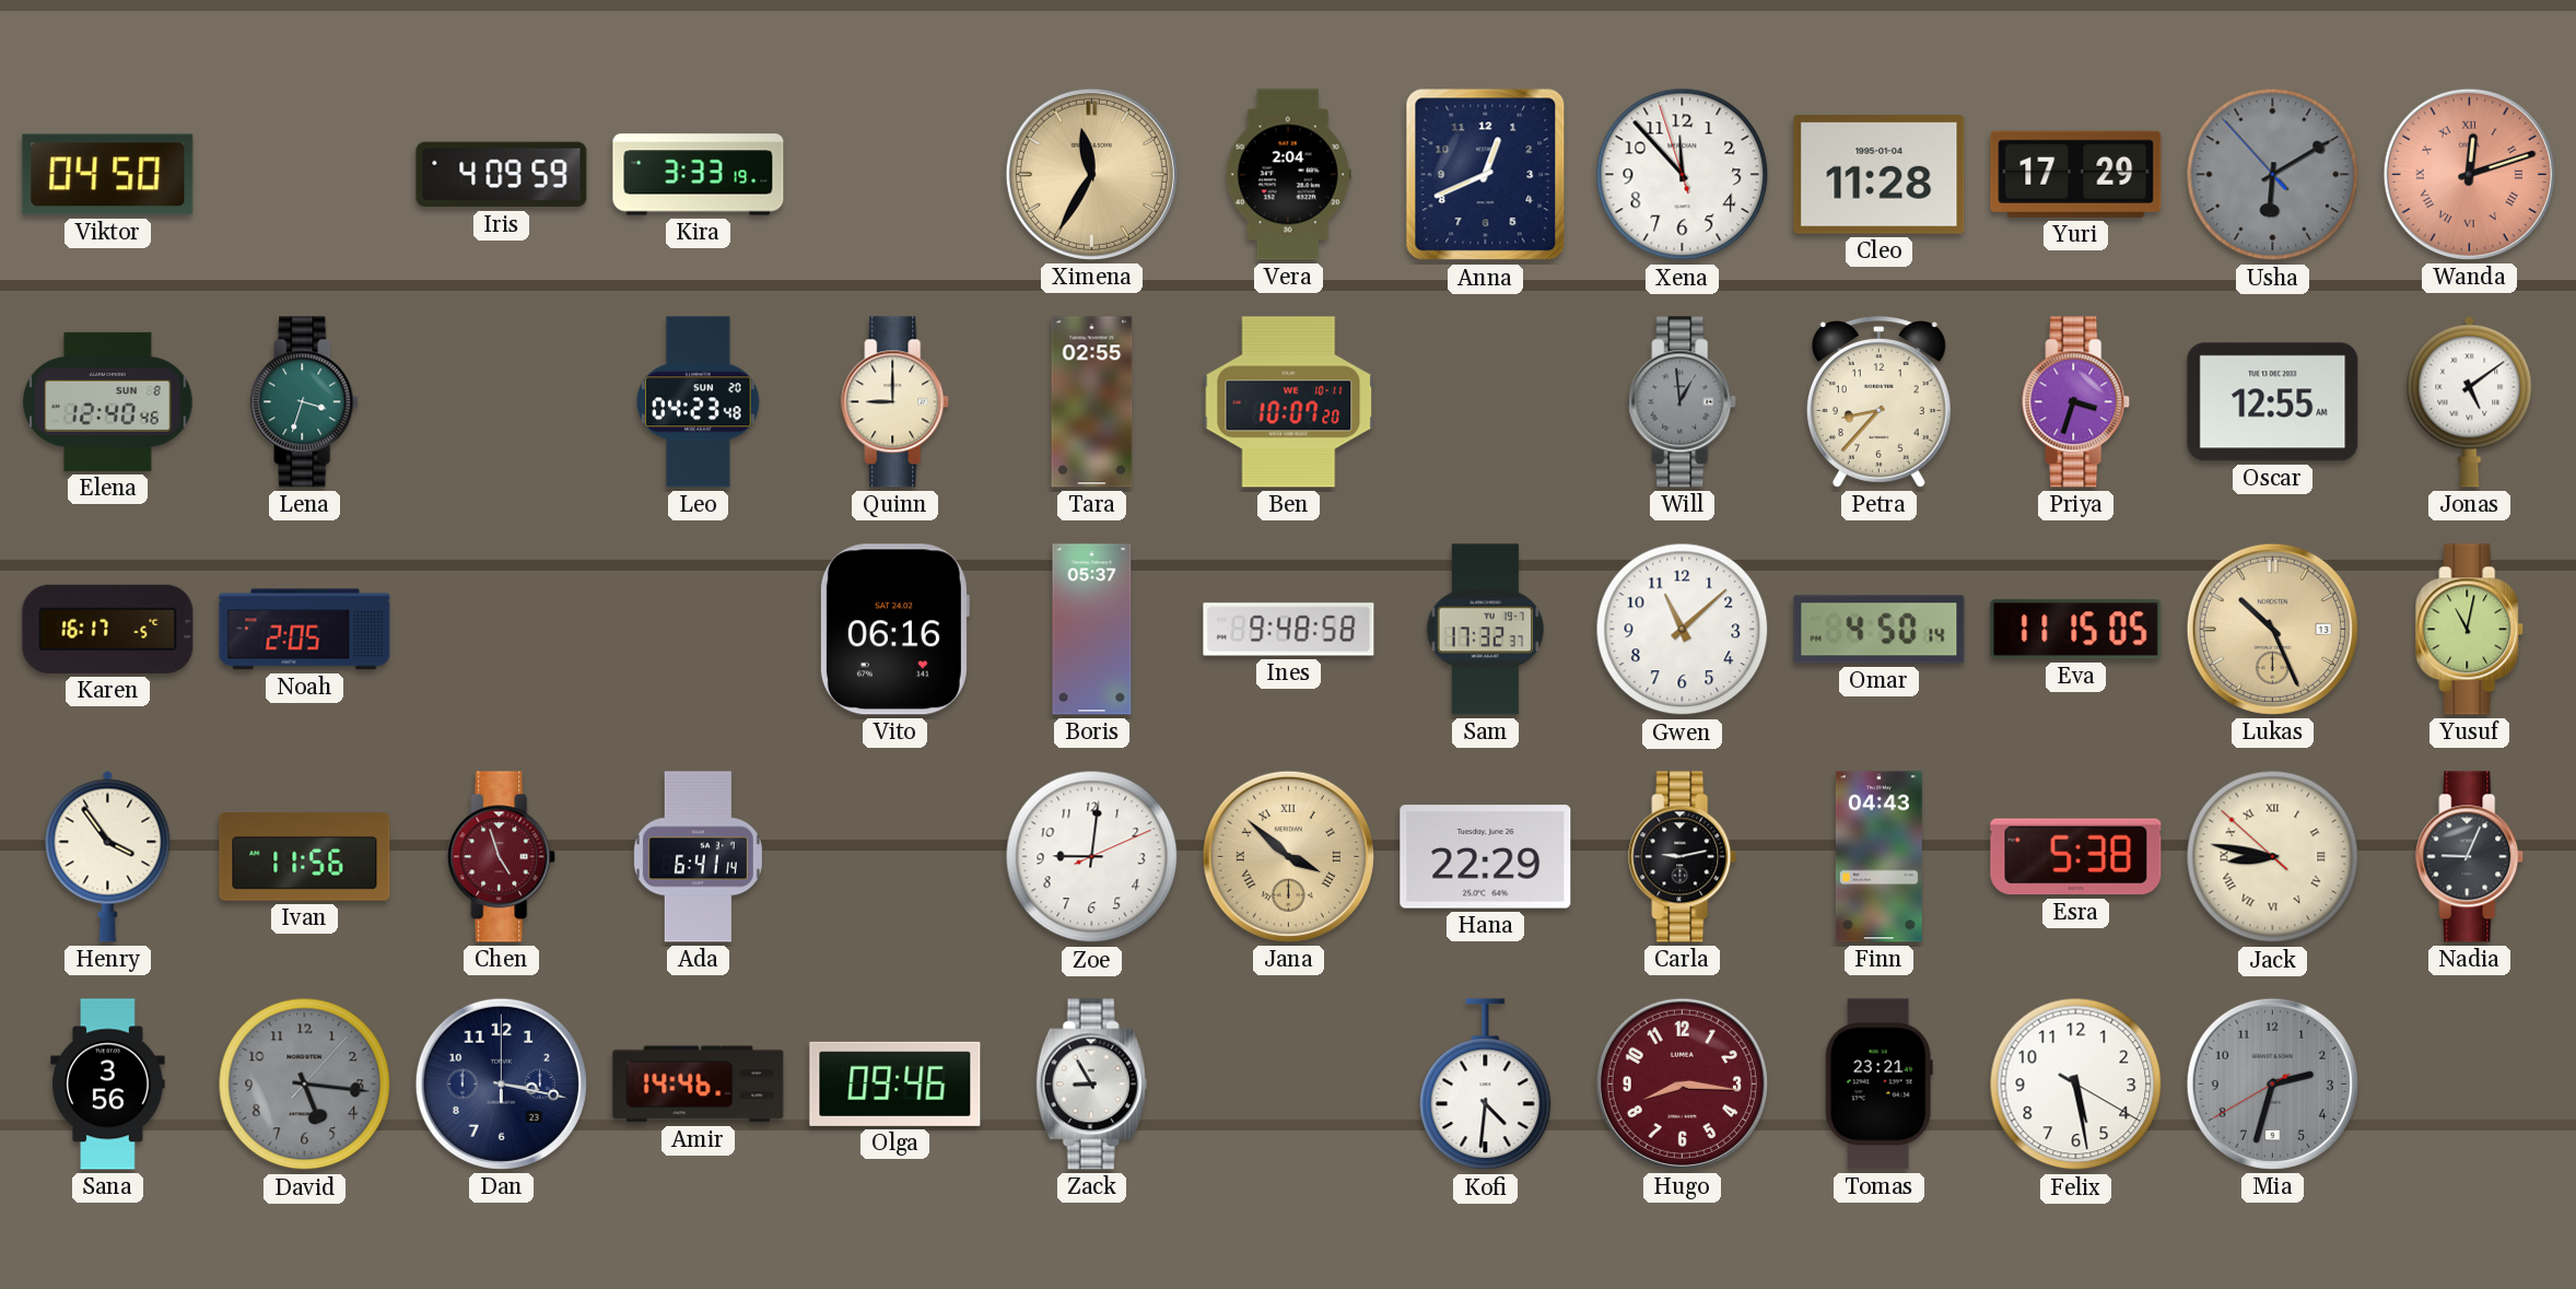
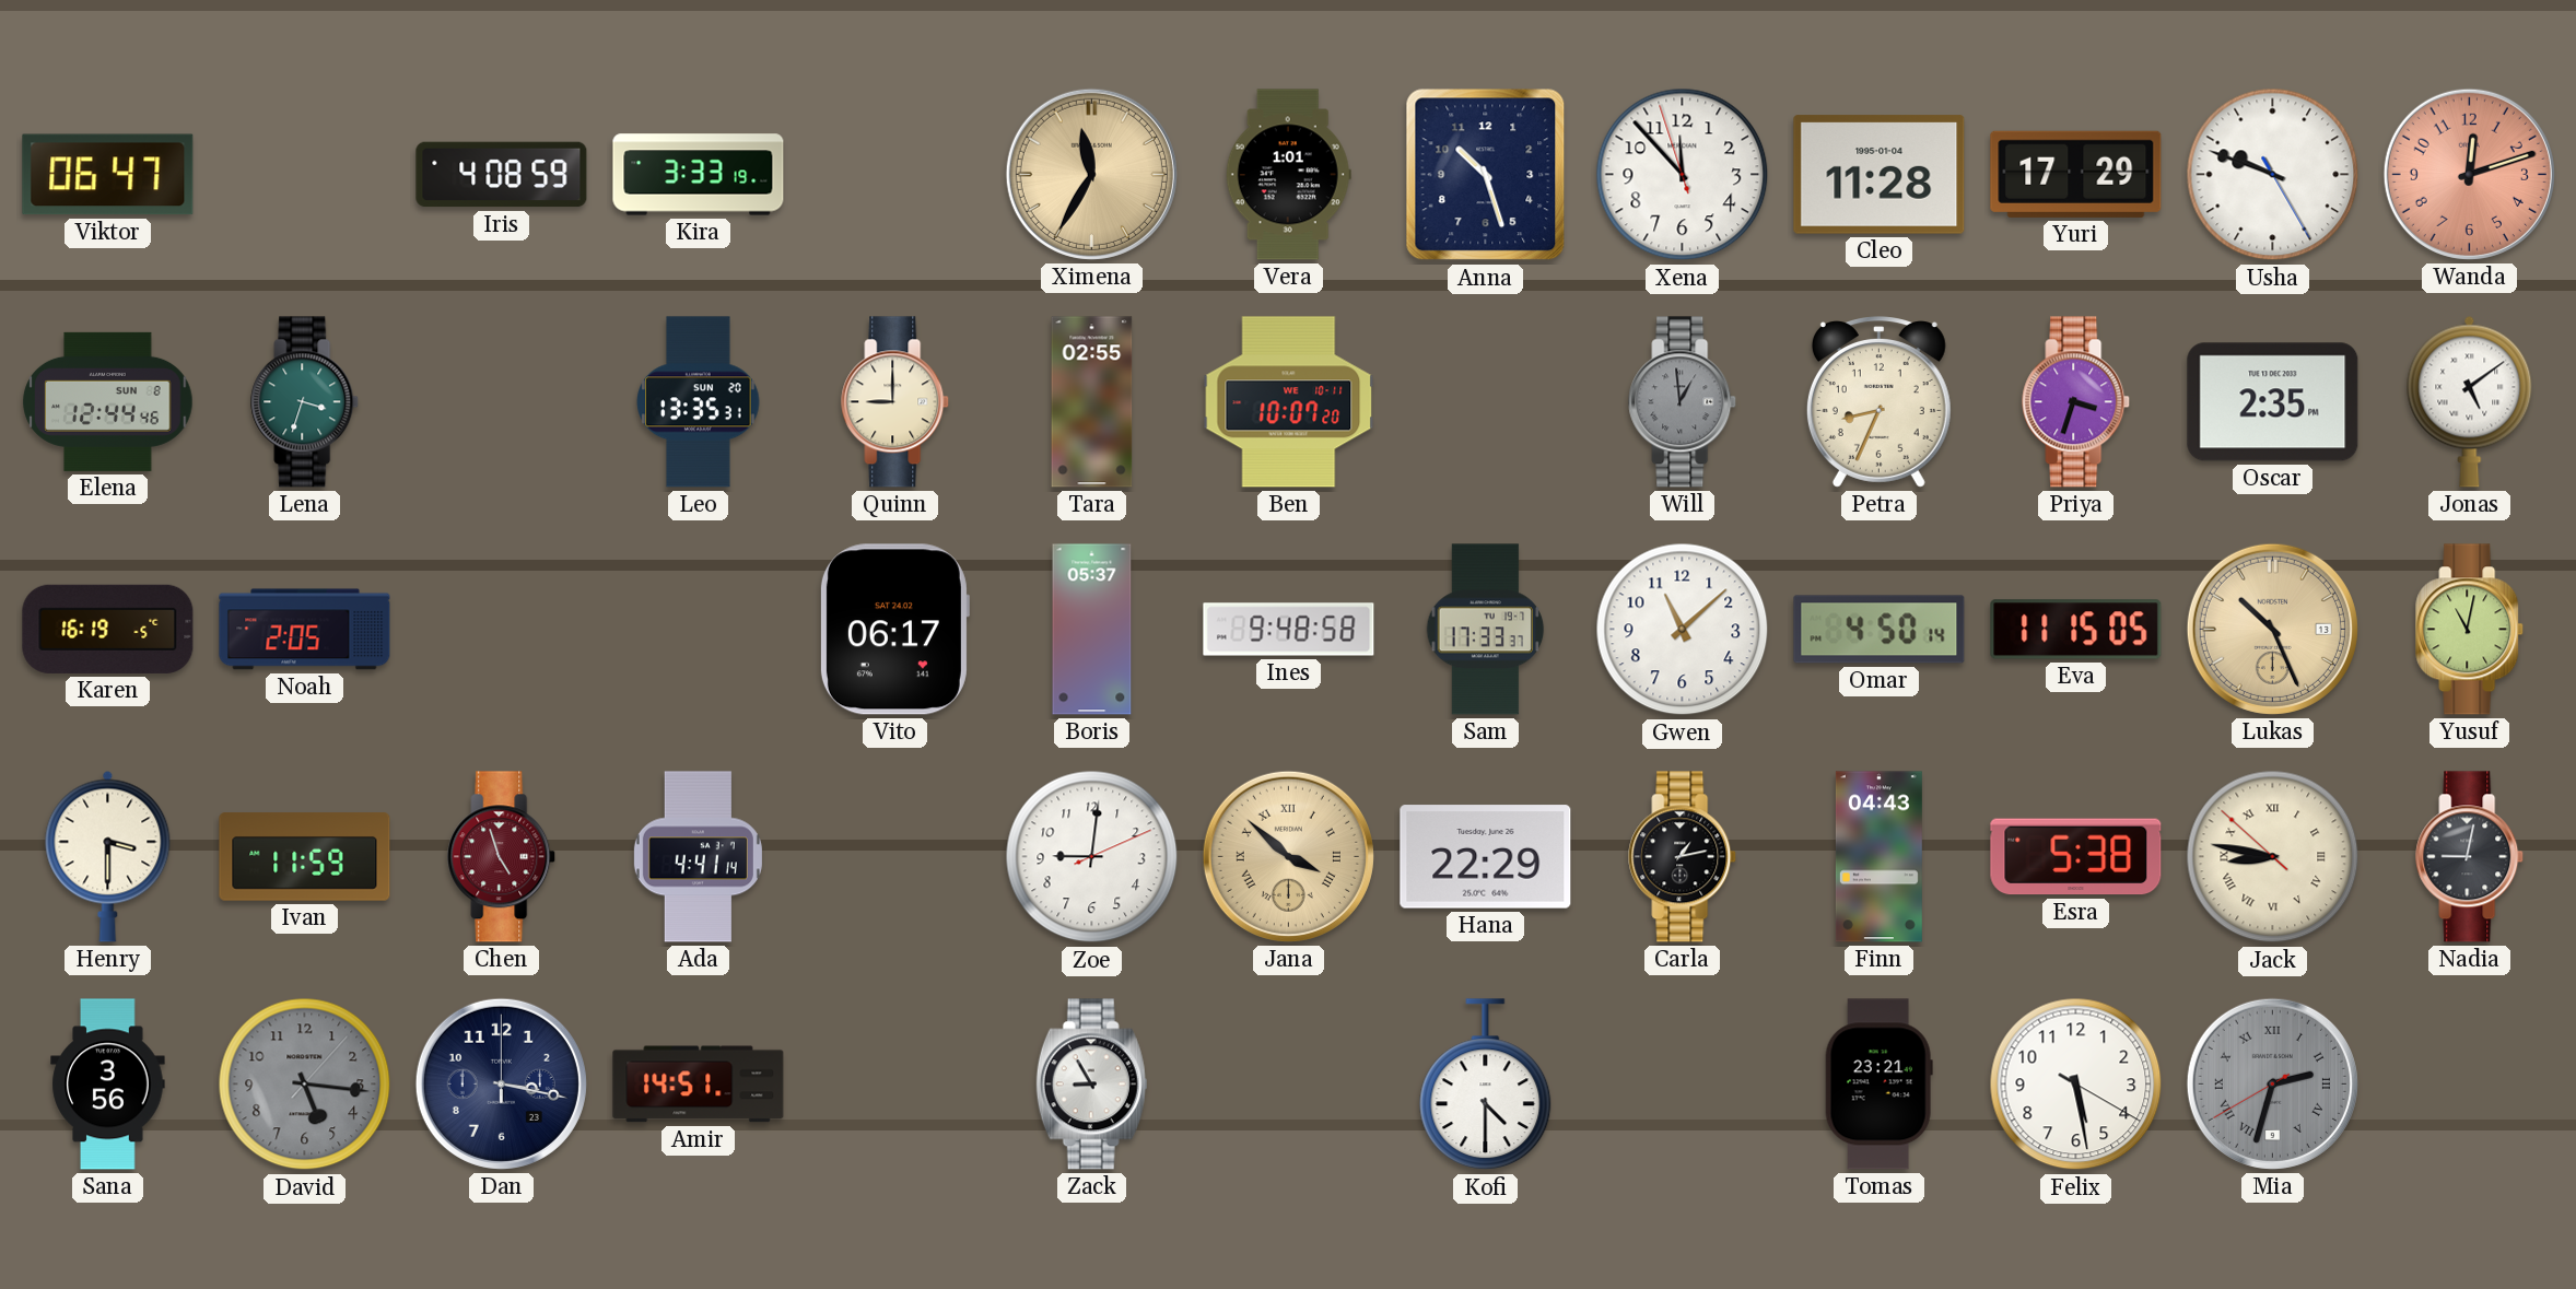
Viktor: 04:50 -> 06:47 (108, 175)
Iris: 4:09 -> 4:08 (502, 175)
Vera: 2:04 -> 1:01 (1288, 175)
Anna: 12:41 -> 10:27 (1486, 175)
Usha: 6:09 -> 9:48 (2273, 175)
Usha dial: grey -> white (2273, 175)
Wanda numerals: Roman -> Arabic (2469, 174)
Elena: 12:40 -> 12:44 (108, 401)
Leo: 04:23 -> 13:35 (699, 402)
Petra: 8:37 -> 8:34 (1878, 402)
Oscar: 12:55 -> 2:35 (2273, 402)
Karen: 16:17 -> 16:19 (108, 629)
Vito: 06:16 -> 06:17 (894, 630)
Sam: 17:32 -> 17:33 (1486, 630)
Henry: 3:54 -> 3:30 (108, 856)
Ivan: 11:56 -> 11:59 (305, 857)
Ada: 6:41 -> 4:41 (698, 857)
Carla: 9:13 -> 1:13 (1683, 857)
Nadia: 9:04 -> 9:02 (2470, 857)
Amir: 14:46 -> 14:51 (699, 1085)
Olga: 09:46 -> none (895, 1083)
Kofi: 4:31 -> 4:30 (1486, 1085)
Hugo: 8:16 -> none (1682, 1083)
Mia numerals: Arabic -> Roman (2272, 1083)
